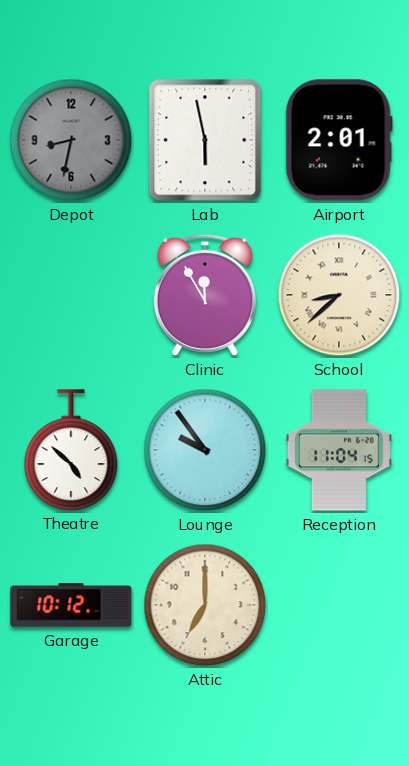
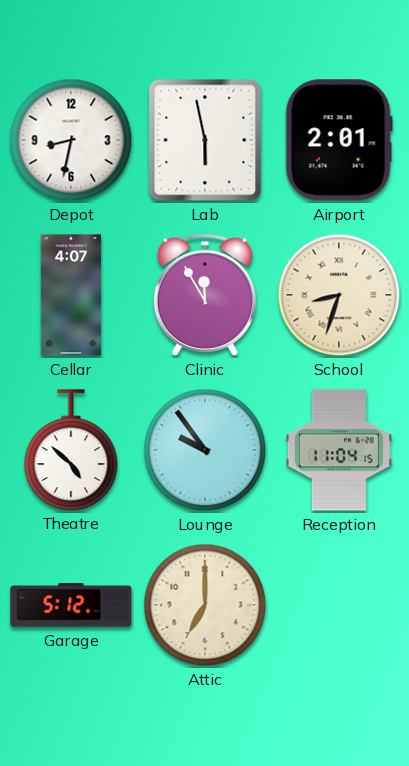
Depot dial: grey -> white (71, 140)
Cellar: none -> 4:07 (71, 295)
School: 8:38 -> 8:33 (339, 295)
Garage: 10:12 -> 5:12 (71, 605)
